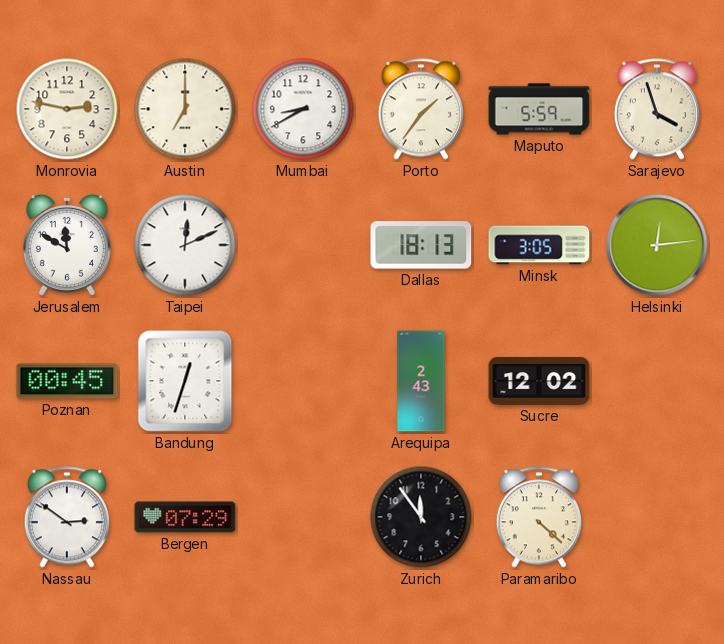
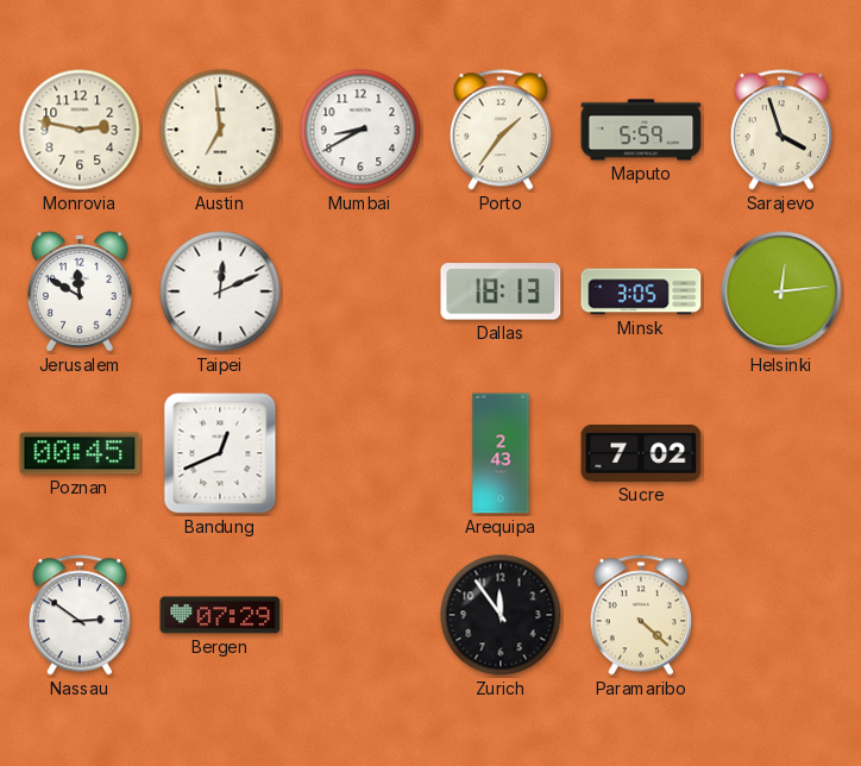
Austin: 7:00 -> 6:59 (220, 130)
Bandung: 12:33 -> 12:41 (220, 453)
Sucre: 12:02 -> 7:02 (641, 453)
